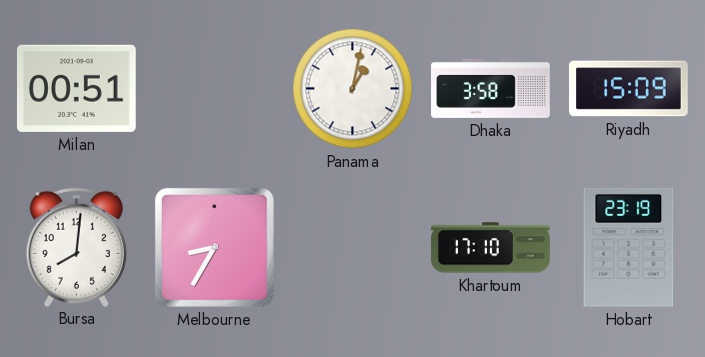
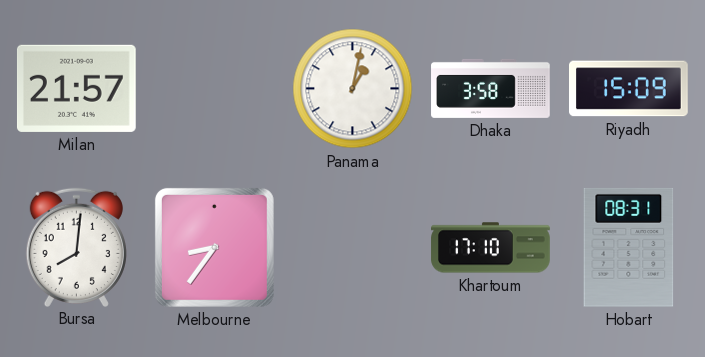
Milan: 00:51 -> 21:57 (76, 88)
Melbourne: 8:35 -> 8:36 (214, 247)
Hobart: 23:19 -> 08:31 (629, 247)
